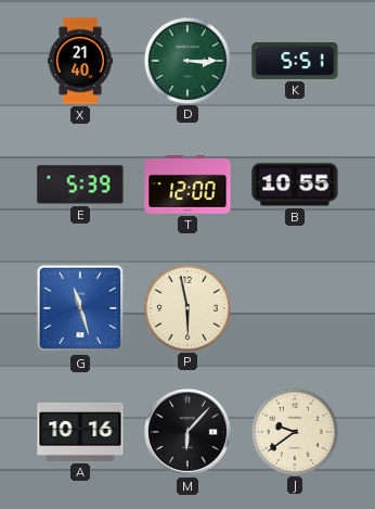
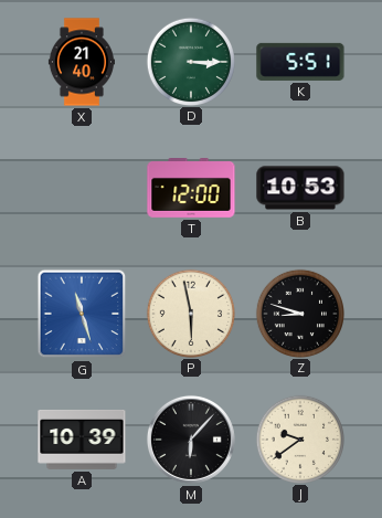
E: 5:39 -> none (80, 184)
B: 10:55 -> 10:53 (300, 188)
Z: none -> 8:48 (299, 313)
A: 10:16 -> 10:39 (82, 440)
